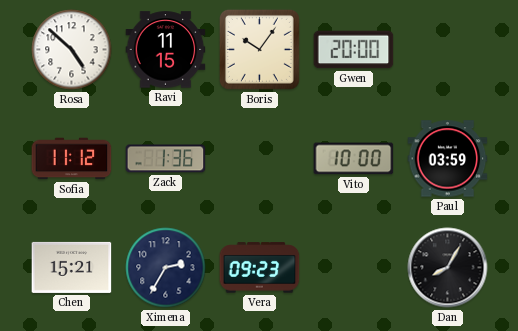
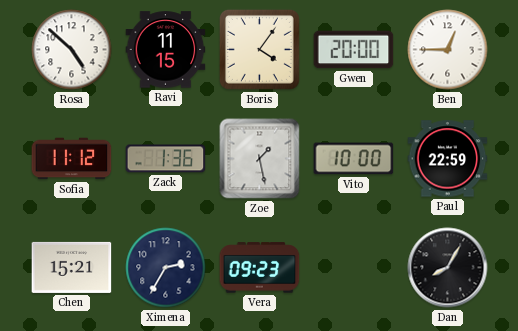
Boris: 10:06 -> 4:06 (259, 49)
Ben: none -> 12:45 (448, 50)
Zoe: none -> 1:28 (260, 159)
Paul: 03:59 -> 22:59 (448, 159)
